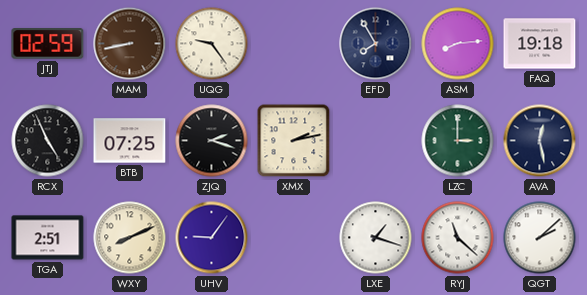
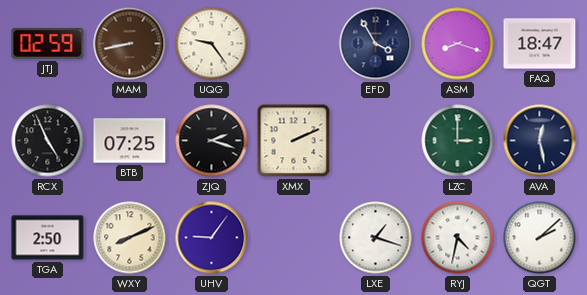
EFD: 7:55 -> 3:55 (376, 44)
ASM: 8:14 -> 8:18 (458, 44)
FAQ: 19:18 -> 18:47 (540, 44)
XMX: 2:13 -> 2:11 (294, 141)
TGA: 2:51 -> 2:50 (48, 238)
RYJ: 11:22 -> 4:32 (458, 238)
